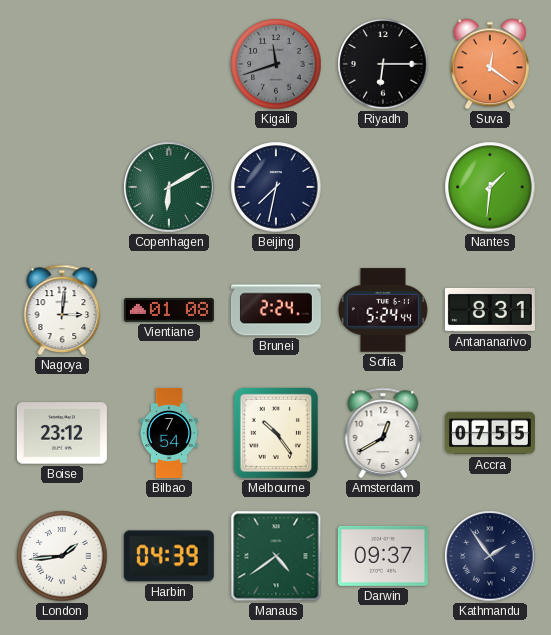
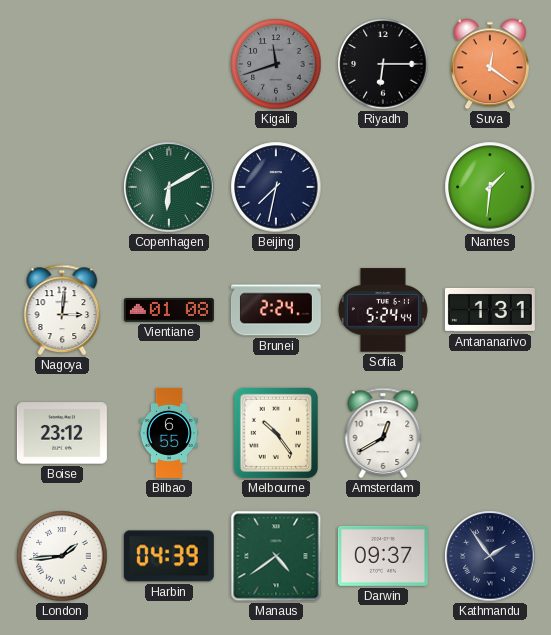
Antananarivo: 8:31 -> 1:31 (490, 310)
Bilbao: 7:54 -> 6:55 (168, 433)
Accra: 07:55 -> none (490, 433)
